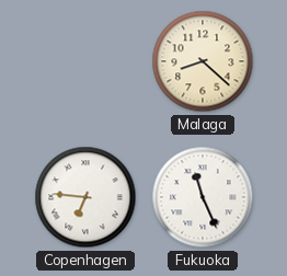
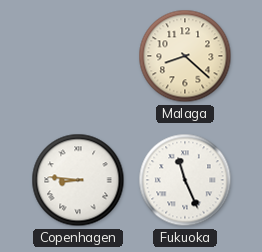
Copenhagen: 6:46 -> 8:46 (78, 180)
